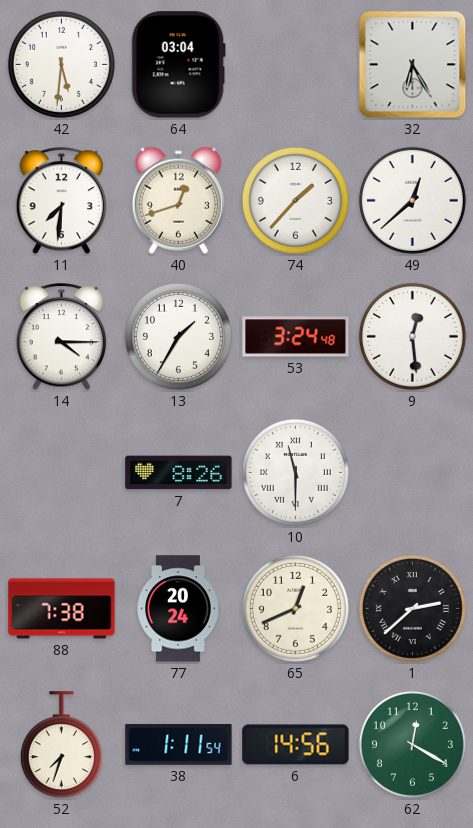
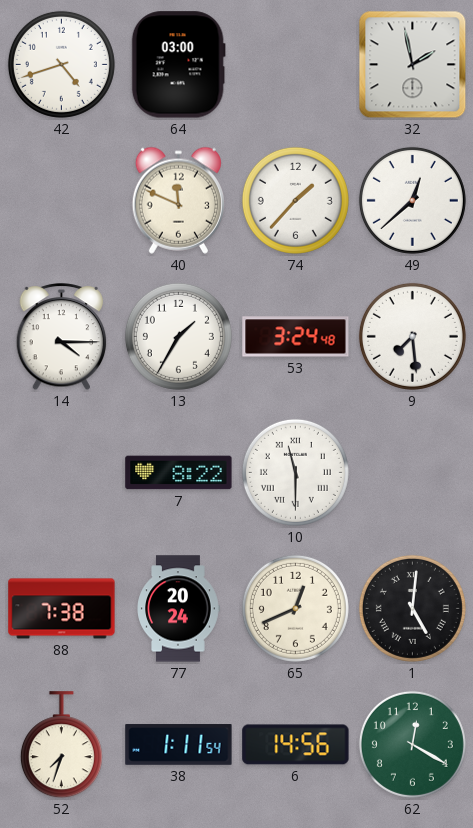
42: 5:31 -> 4:42 (61, 64)
64: 03:04 -> 03:00 (178, 65)
32: 6:25 -> 1:58 (413, 65)
11: 7:31 -> none (62, 201)
40: 12:42 -> 11:49 (178, 200)
9: 12:29 -> 7:29 (412, 336)
7: 8:26 -> 8:22 (179, 473)
1: 2:38 -> 5:01 (412, 608)
